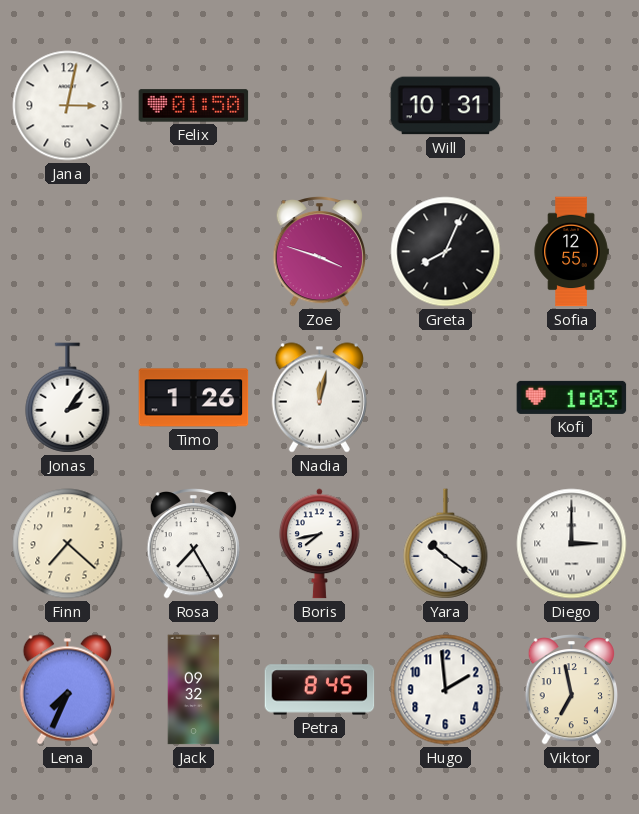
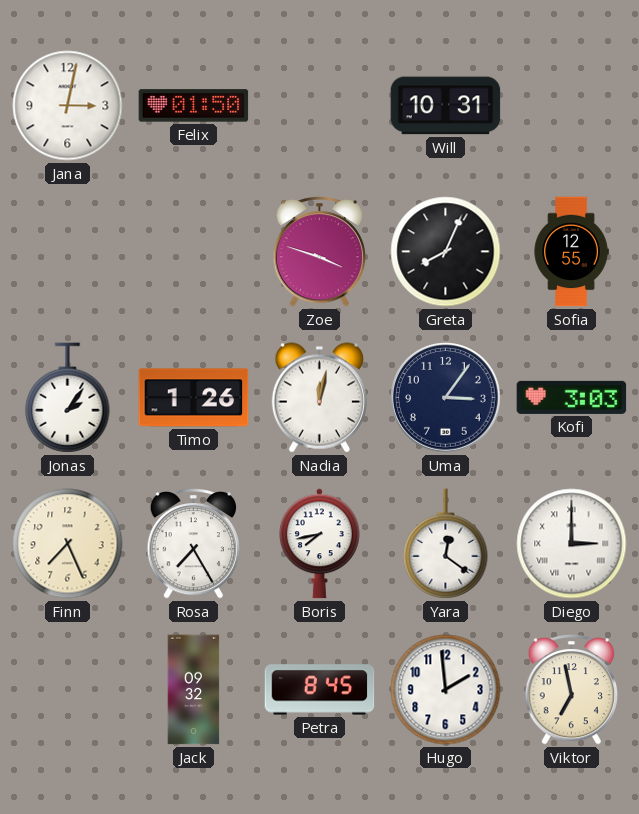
Uma: none -> 3:06 (446, 398)
Kofi: 1:03 -> 3:03 (572, 397)
Finn: 7:22 -> 7:26 (68, 544)
Yara: 10:21 -> 12:21 (446, 544)
Lena: 7:34 -> none (67, 690)
